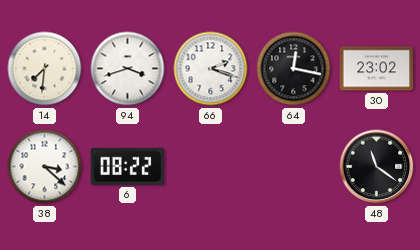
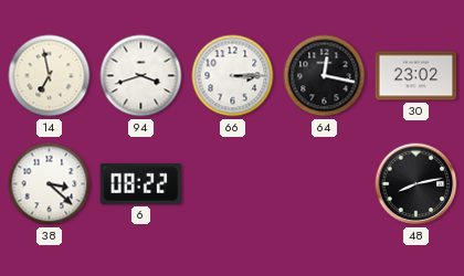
14: 7:31 -> 6:58 (50, 76)
66: 2:18 -> 3:15 (233, 76)
48: 11:21 -> 8:13 (416, 184)
